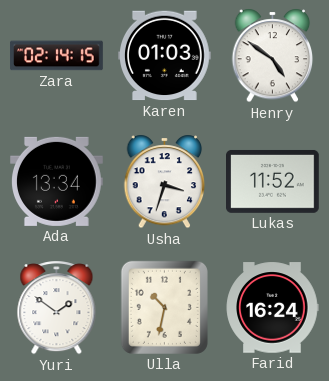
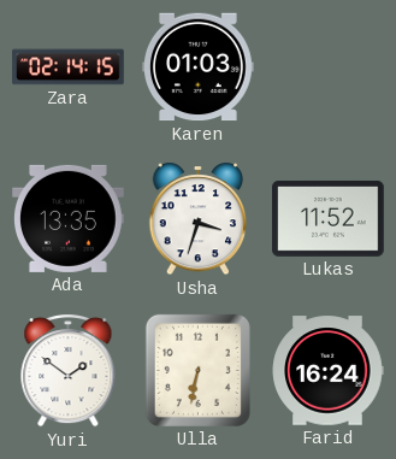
Henry: 4:51 -> none (273, 56)
Ada: 13:34 -> 13:35 (69, 218)
Ulla: 10:32 -> 6:32 (197, 370)
